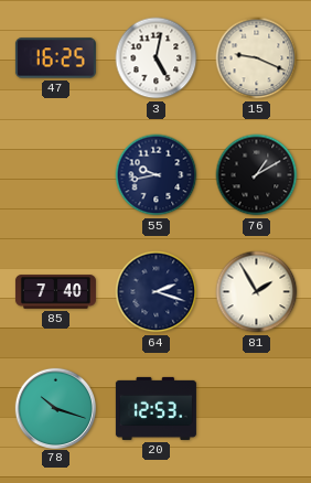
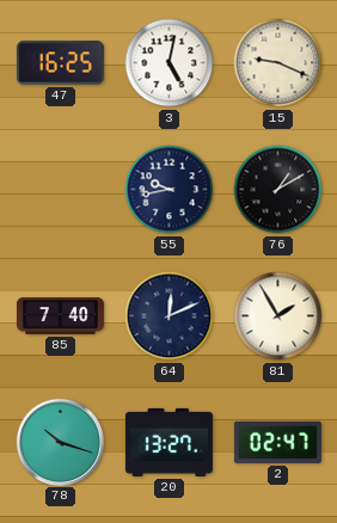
64: 2:18 -> 12:11 (170, 316)
20: 12:53 -> 13:27 (168, 442)
2: none -> 02:47 (277, 442)
